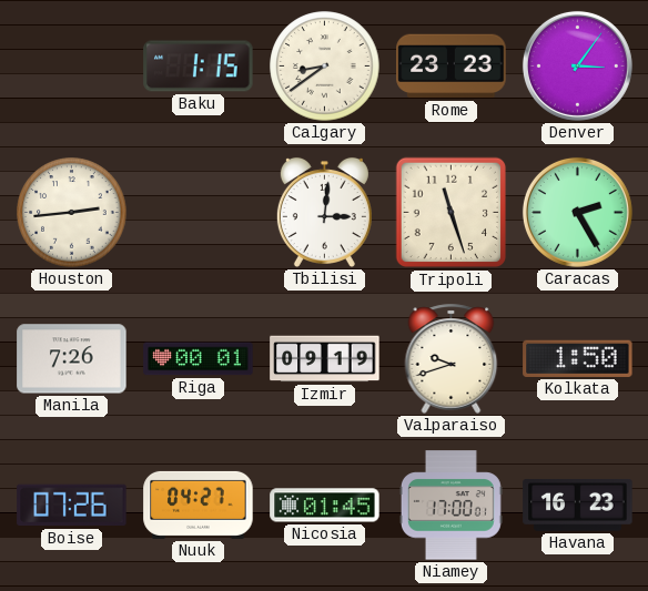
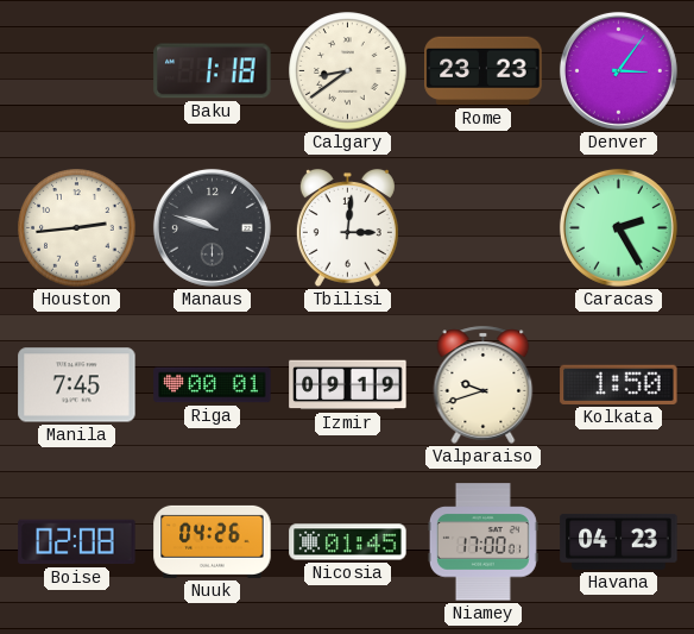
Baku: 1:15 -> 1:18 (213, 71)
Manaus: none -> 9:48 (212, 227)
Tripoli: 11:27 -> none (452, 213)
Manila: 7:26 -> 7:45 (77, 385)
Boise: 07:26 -> 02:08 (77, 542)
Nuuk: 04:27 -> 04:26 (213, 541)
Havana: 16:23 -> 04:23 (619, 541)
